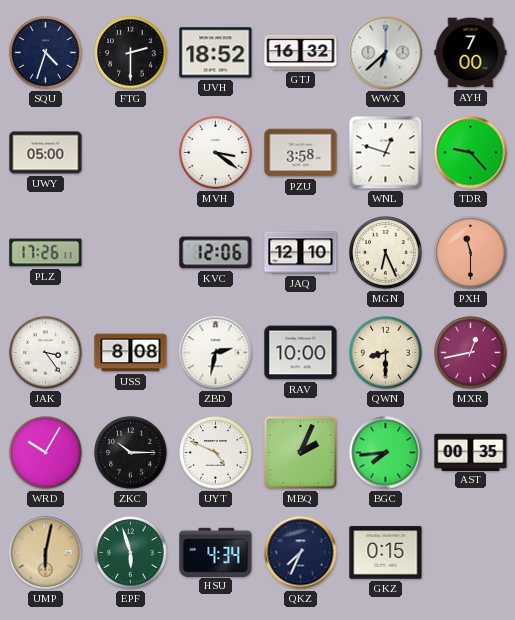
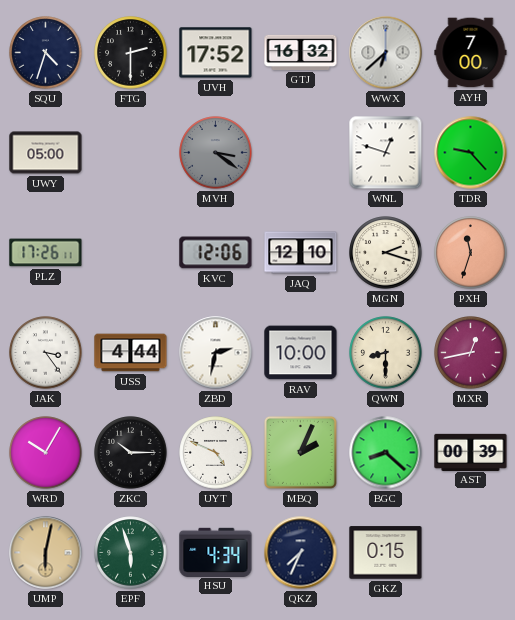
UVH: 18:52 -> 17:52 (216, 53)
MVH dial: white -> grey (216, 153)
PZU: 3:58 -> none (301, 153)
MGN: 6:26 -> 2:18 (386, 253)
PXH: 11:30 -> 11:33 (471, 253)
USS: 8:08 -> 4:44 (131, 353)
BGC: 7:44 -> 8:22 (386, 453)
AST: 00:35 -> 00:39 (471, 452)
